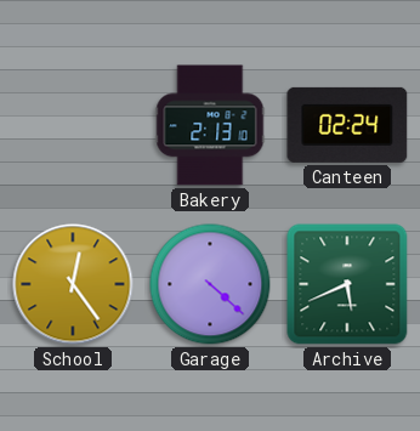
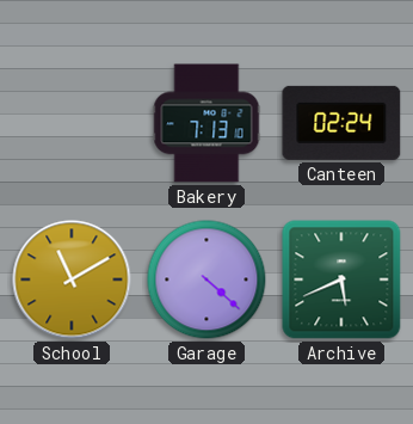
Bakery: 2:13 -> 7:13 (207, 123)
School: 12:24 -> 11:10 (72, 279)
